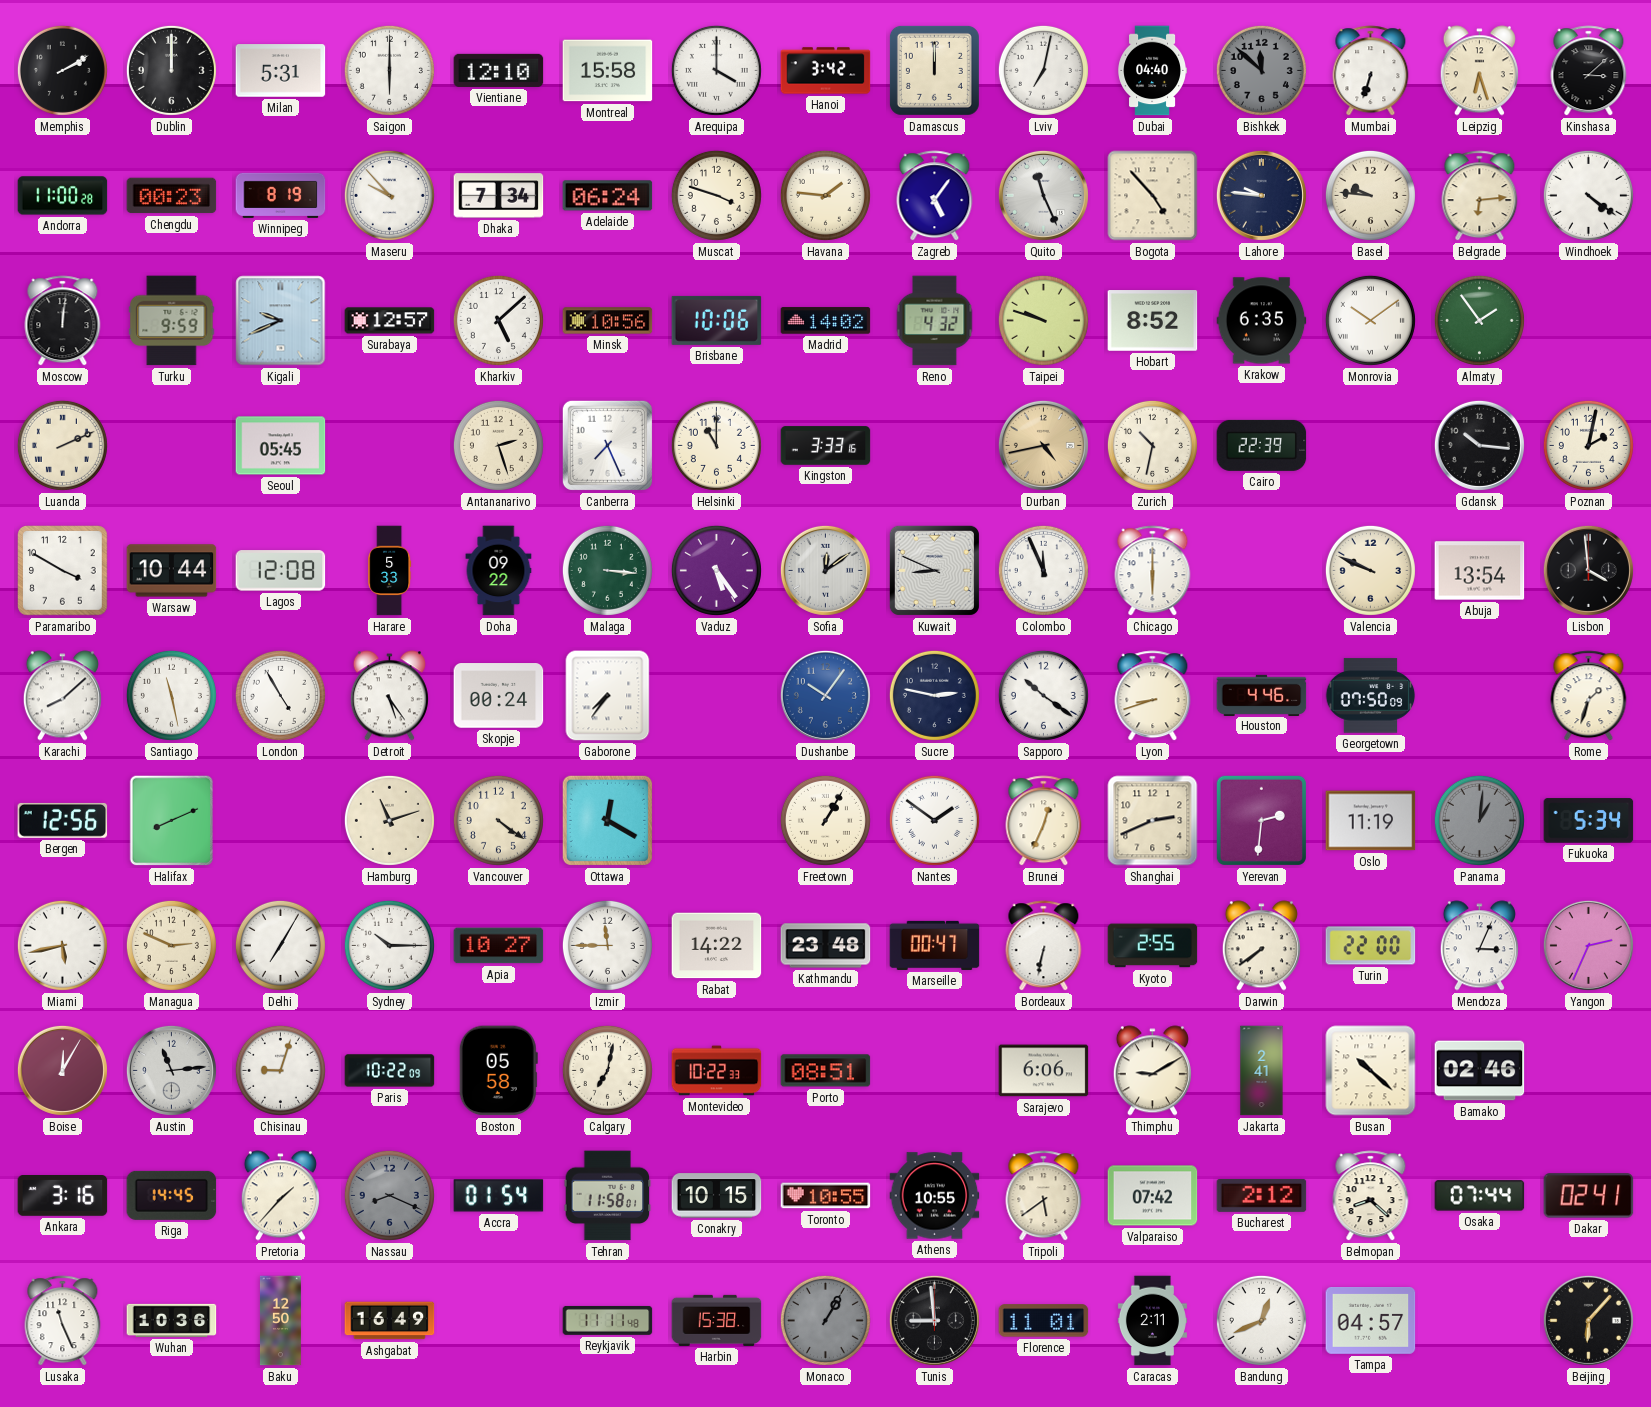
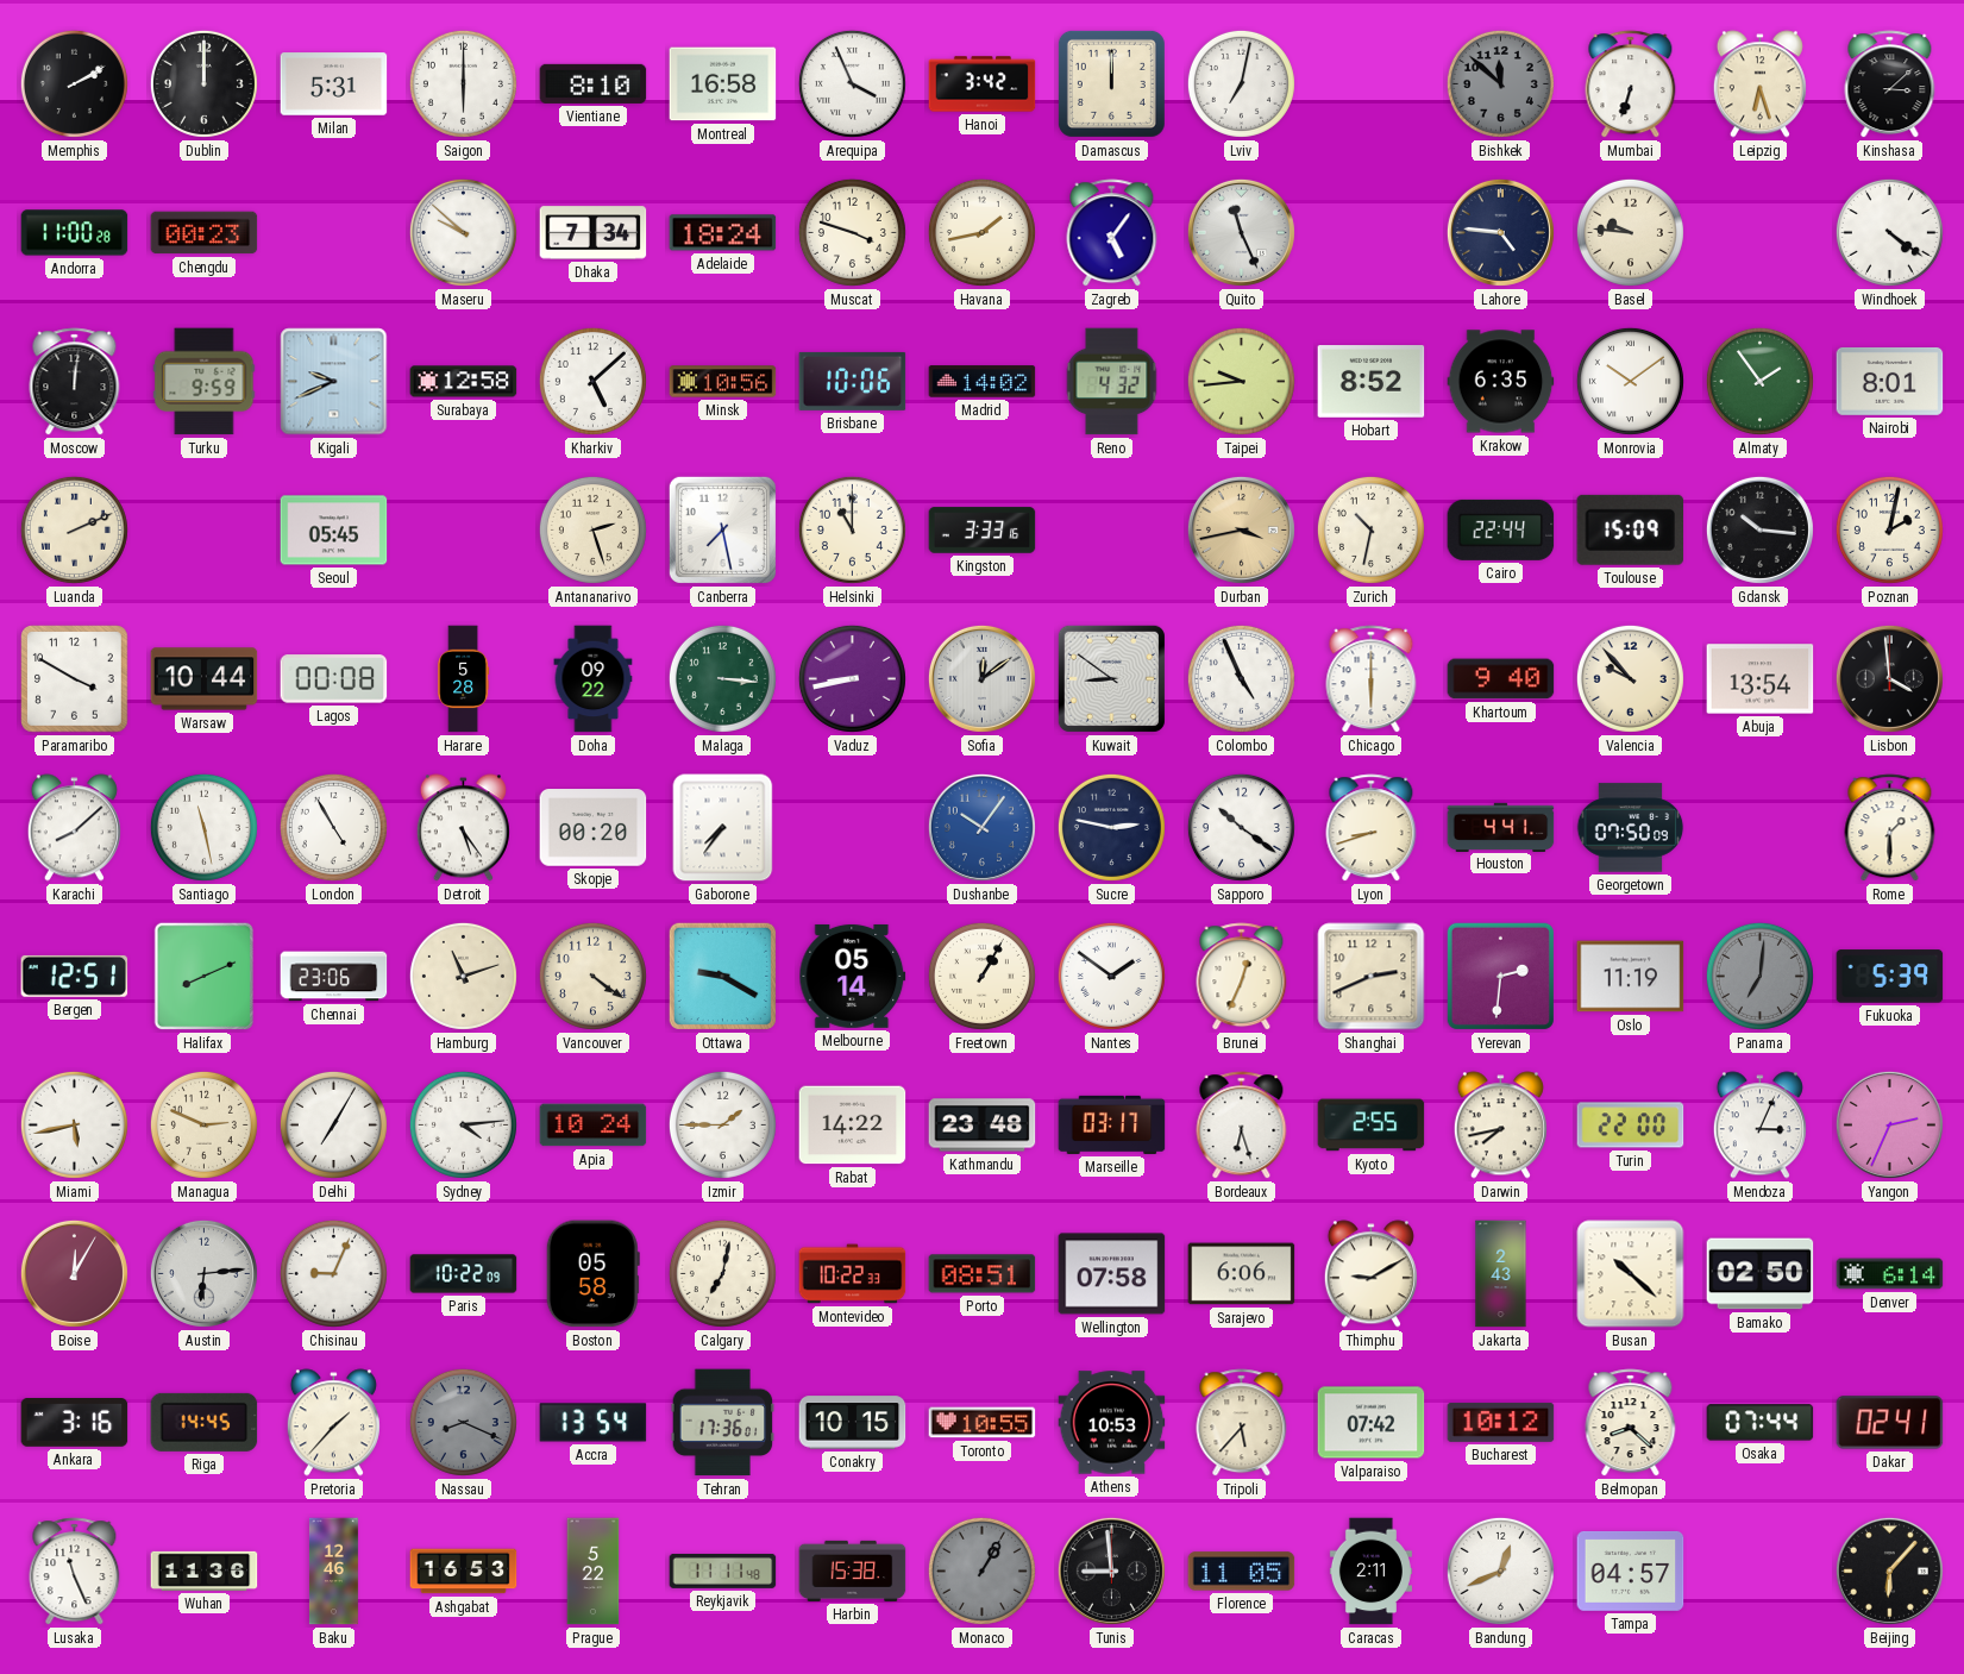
Vientiane: 12:10 -> 8:10 (594, 83)
Montreal: 15:58 -> 16:58 (723, 84)
Arequipa: 4:00 -> 3:56 (852, 83)
Dubai: 04:40 -> none (1152, 71)
Winnipeg: 8:19 -> none (281, 195)
Maseru: 9:53 -> 9:52 (463, 232)
Adelaide: 06:24 -> 18:24 (723, 233)
Havana: 1:46 -> 1:43 (981, 232)
Bogota: 4:53 -> none (1153, 196)
Lahore: 9:46 -> 4:46 (1500, 232)
Belgrade: 6:14 -> none (1480, 196)
Surabaya: 12:57 -> 12:58 (464, 382)
Taipei: 9:48 -> 9:44 (1241, 381)
Nairobi: none -> 8:01 (1890, 381)
Canberra: 7:26 -> 7:28 (722, 529)
Durban: 4:43 -> 3:43 (1241, 529)
Cairo: 22:39 -> 22:44 (1501, 529)
Toulouse: none -> 15:09 (1631, 529)
Lagos: 12:08 -> 00:08 (334, 679)
Harare: 5:33 -> 5:28 (464, 679)
Vaduz: 5:24 -> 8:43 (852, 678)
Kuwait: 8:49 -> 8:51 (1111, 678)
Colombo: 11:56 -> 4:56 (1241, 678)
Khartoum: none -> 9:40 (1501, 679)
Valencia: 9:49 -> 9:53 (1630, 678)
Skopje: 00:24 -> 00:20 (594, 828)
Houston: 4:46 -> 4:41 (1501, 827)
Rome: 1:33 -> 1:30 (1890, 828)
Bergen: 12:56 -> 12:51 (75, 976)
Chennai: none -> 23:06 (334, 977)
Ottawa: 12:20 -> 9:20 (722, 976)
Melbourne: none -> 05:14 (853, 976)
Panama: 1:01 -> 7:01 (1759, 976)
Fukuoka: 5:34 -> 5:39 (1890, 977)
Sydney: 10:15 -> 4:14 (463, 1124)
Apia: 10:27 -> 10:24 (594, 1126)
Izmir: 11:45 -> 1:45 (722, 1124)
Marseille: 00:47 -> 03:17 (1112, 1124)
Bordeaux: 6:32 -> 6:27 (1242, 1126)
Darwin: 7:39 -> 7:43 (1500, 1126)
Austin: 11:14 -> 6:14 (203, 1273)
Chisinau: 9:03 -> 9:04 (333, 1273)
Wellington: none -> 07:58 (1112, 1274)
Jakarta: 2:41 -> 2:43 (1501, 1274)
Bamako: 02:46 -> 02:50 (1761, 1274)
Denver: none -> 6:14 (1890, 1274)
Accra: 01:54 -> 13:54 (594, 1423)
Tehran: 11:58 -> 17:36 (723, 1423)
Athens: 10:55 -> 10:53 (1112, 1423)
Tripoli: 5:39 -> 5:37 (1242, 1423)
Bucharest: 2:12 -> 10:12 (1501, 1422)
Wuhan: 10:36 -> 11:36 (205, 1570)
Baku: 12:50 -> 12:46 (333, 1572)
Ashgabat: 16:49 -> 16:53 (464, 1572)
Prague: none -> 5:22 (594, 1572)
Florence: 11:01 -> 11:05 (1242, 1572)
